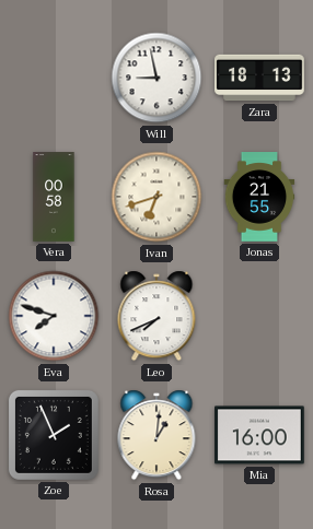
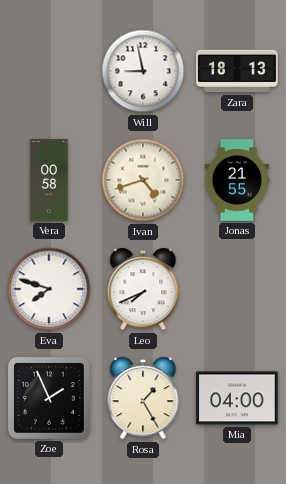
Ivan: 6:42 -> 4:42 (143, 180)
Rosa: 1:01 -> 1:25 (143, 398)
Mia: 16:00 -> 04:00 (238, 398)
